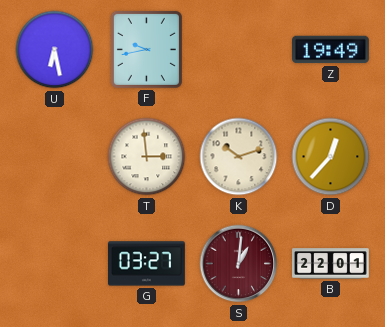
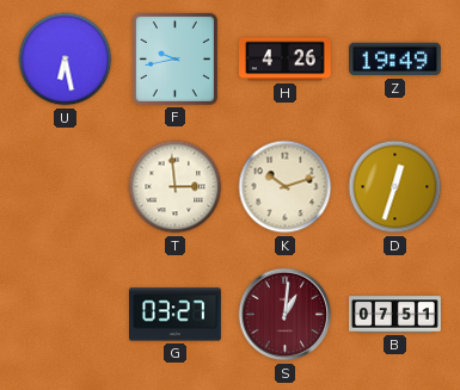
H: none -> 4:26 (286, 60)
D: 12:37 -> 12:33 (395, 187)
B: 22:01 -> 07:51 (395, 315)
